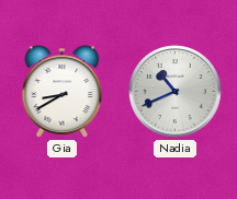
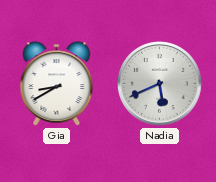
Nadia: 10:41 -> 5:41 (160, 84)
